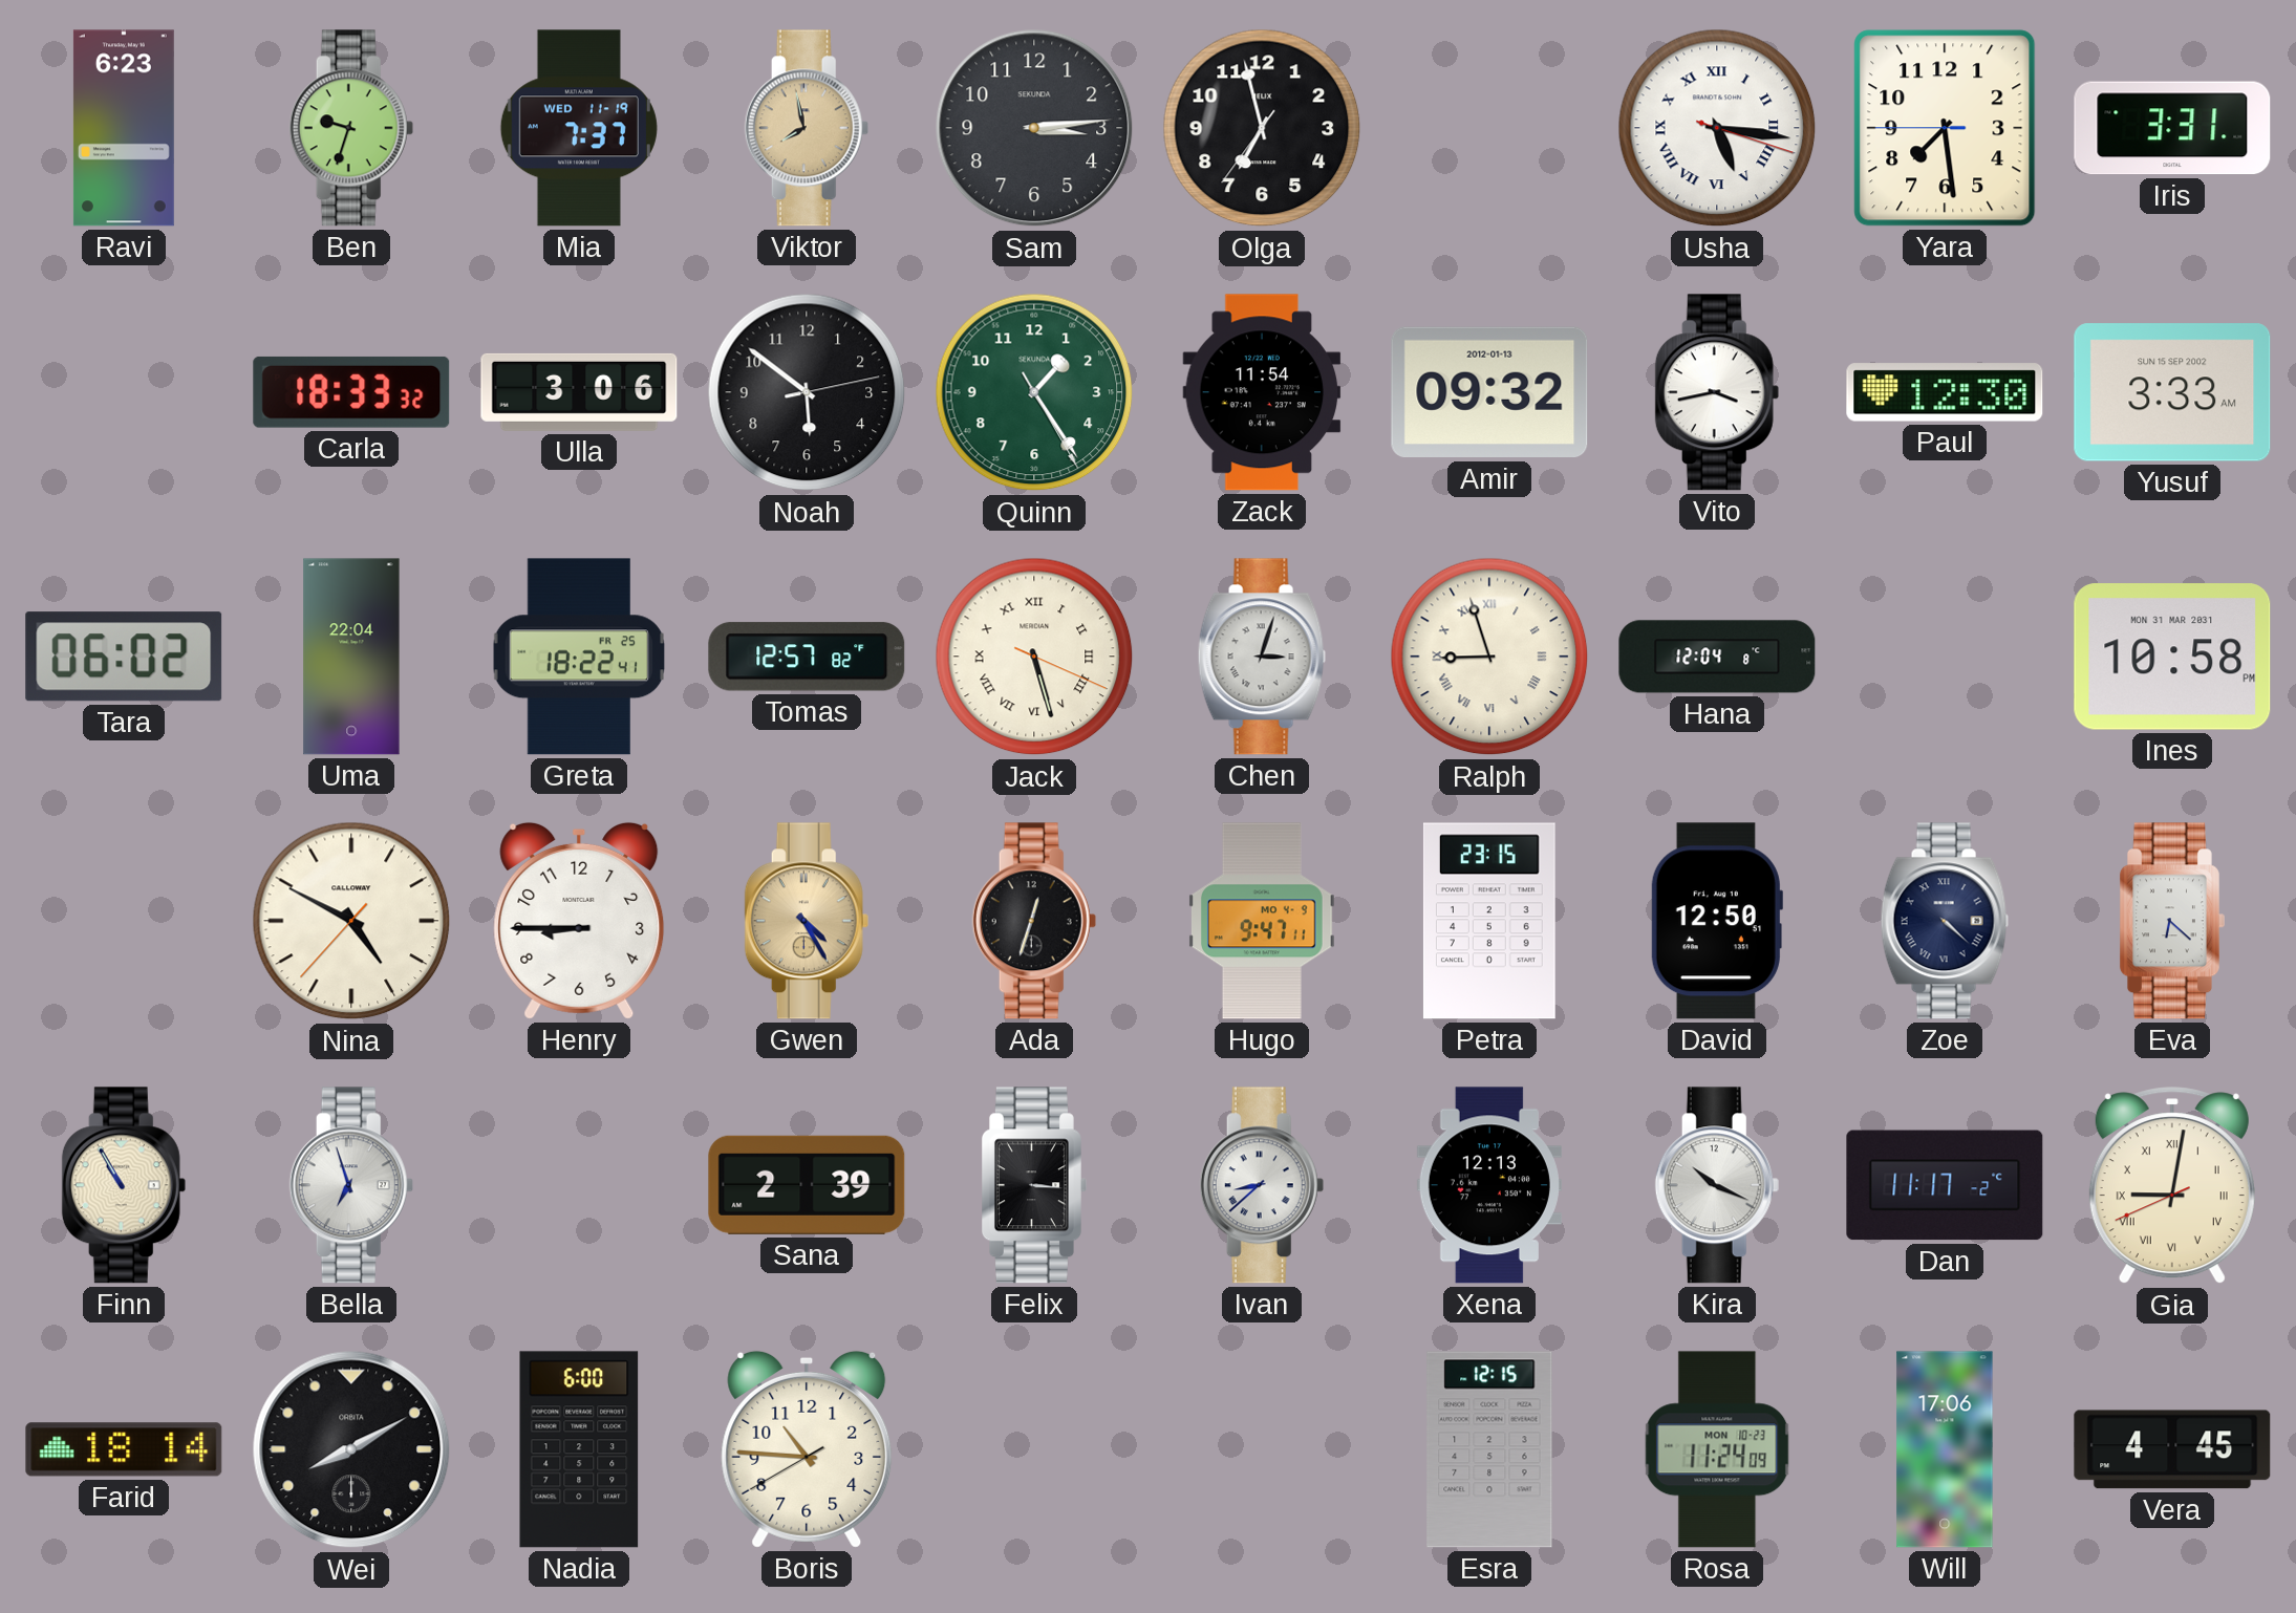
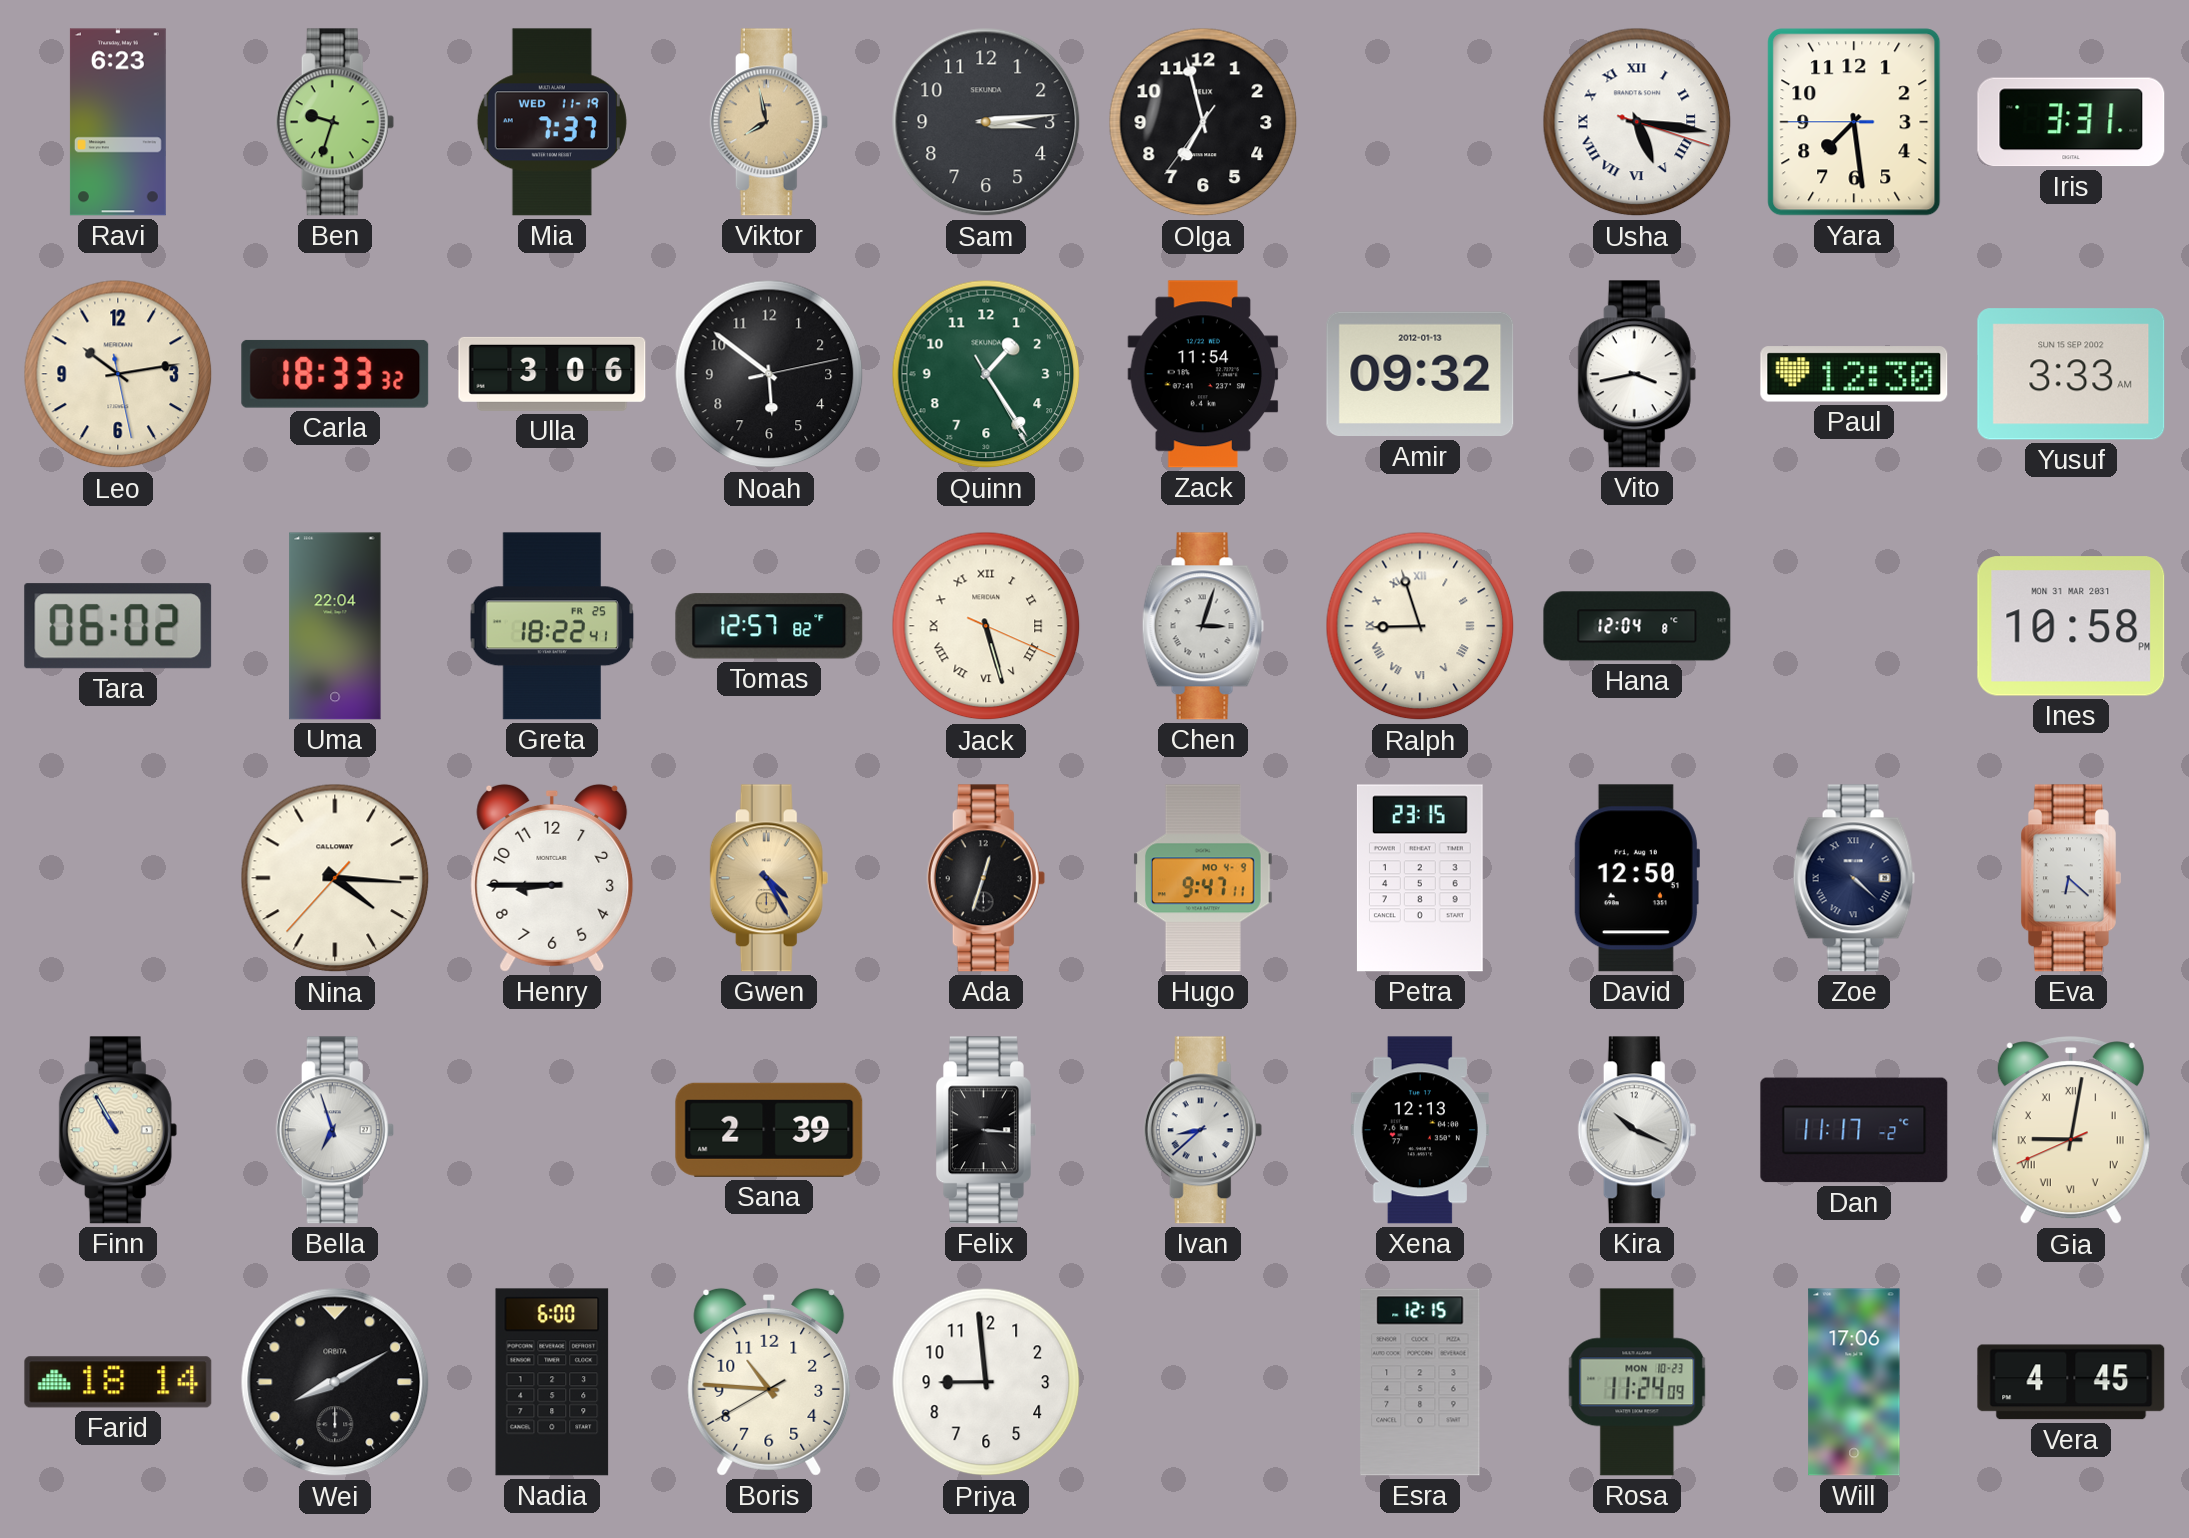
Leo: none -> 10:13 (118, 374)
Nina: 4:49 -> 4:15 (335, 878)
Priya: none -> 8:59 (986, 1382)
